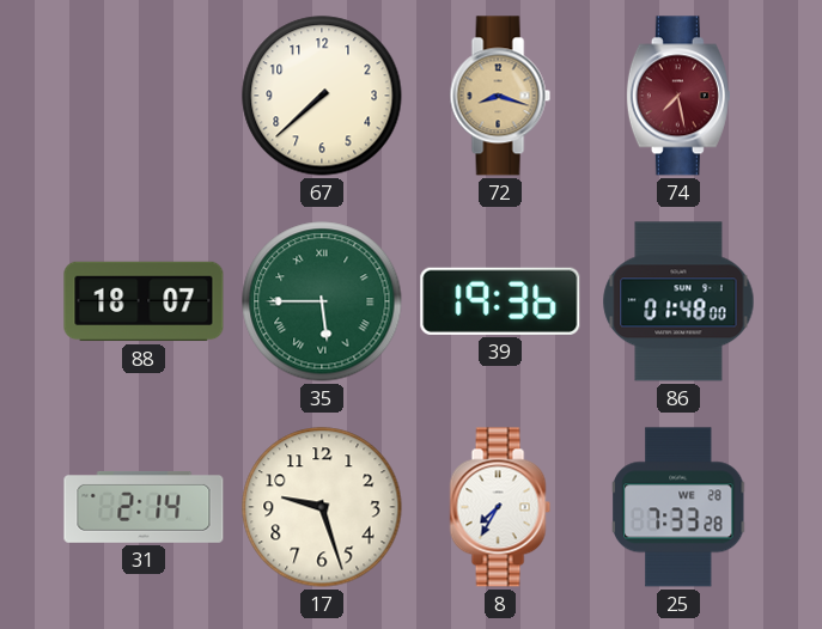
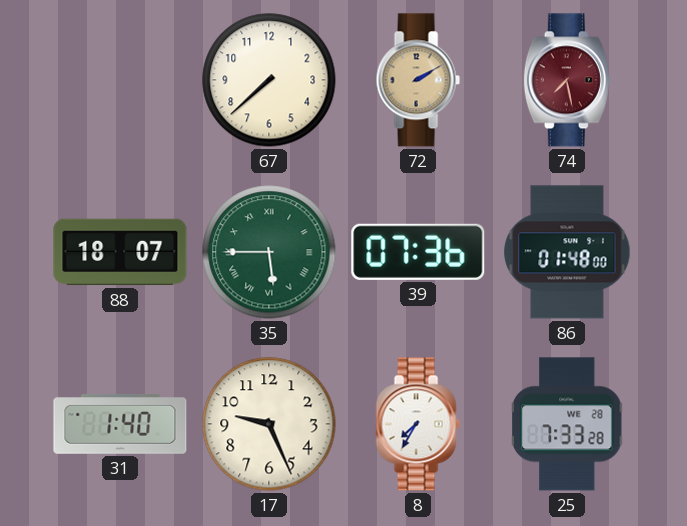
72: 8:18 -> 2:10 (418, 80)
39: 19:36 -> 07:36 (418, 252)
31: 2:14 -> 1:40 (120, 424)
17: 9:27 -> 9:26 (269, 424)
